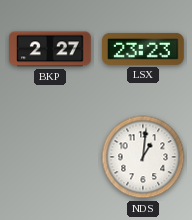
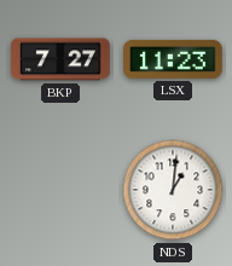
BKP: 2:27 -> 7:27 (62, 59)
LSX: 23:23 -> 11:23 (174, 59)
